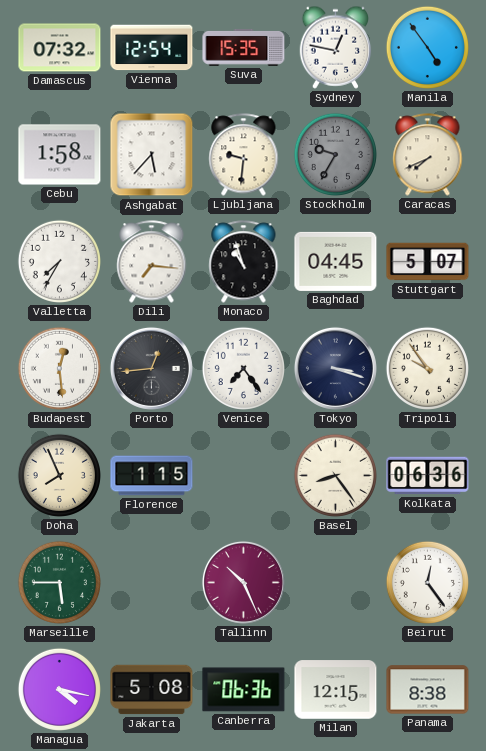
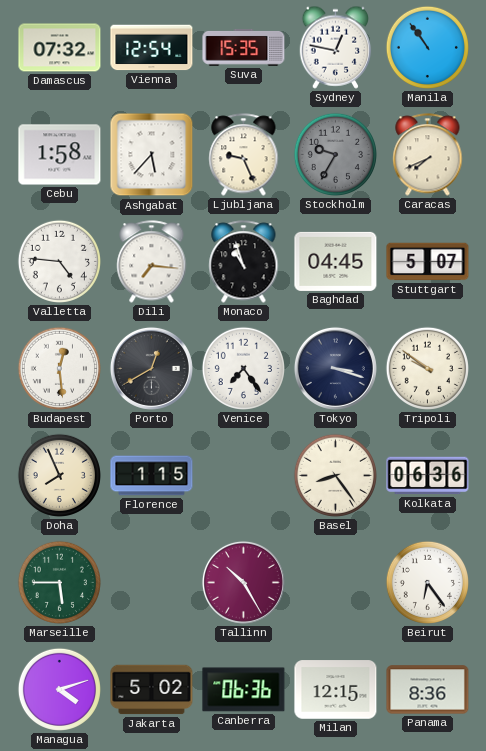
Manila: 4:54 -> 10:54 (427, 47)
Ljubljana: 9:31 -> 9:26 (244, 155)
Valletta: 7:35 -> 4:46 (59, 261)
Porto: 12:44 -> 12:40 (151, 368)
Tripoli: 9:54 -> 9:51 (427, 368)
Tallinn: 10:26 -> 10:25 (243, 582)
Beirut: 12:24 -> 6:24 (427, 582)
Managua: 4:17 -> 4:12 (59, 689)
Jakarta: 5:08 -> 5:02 (152, 690)
Panama: 8:38 -> 8:36 (428, 690)
